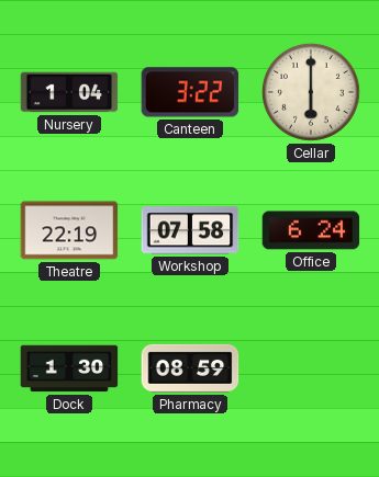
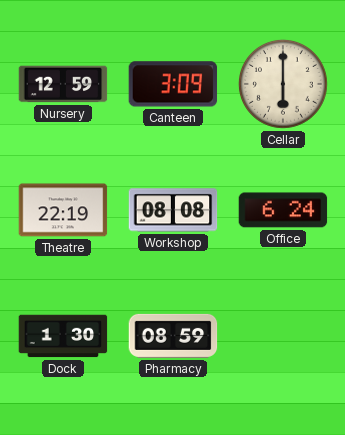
Nursery: 1:04 -> 12:59 (63, 84)
Canteen: 3:22 -> 3:09 (173, 84)
Workshop: 07:58 -> 08:08 (173, 210)
